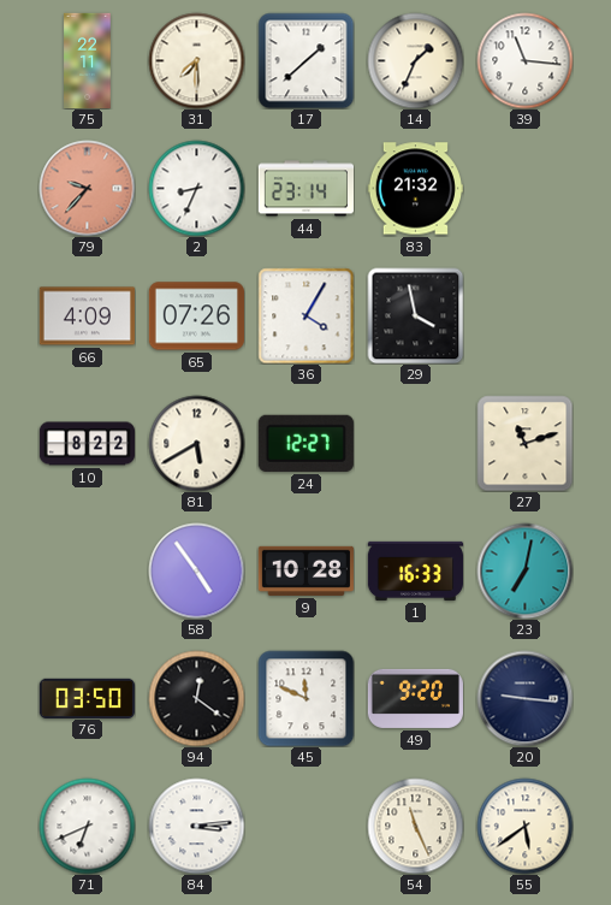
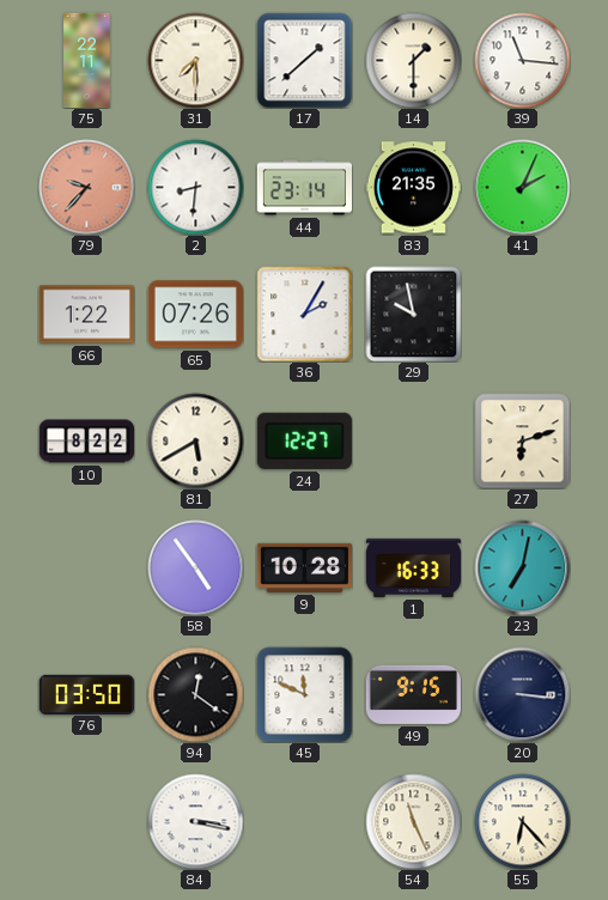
14: 1:34 -> 1:30 (413, 60)
2: 8:34 -> 8:31 (195, 187)
83: 21:32 -> 21:35 (413, 188)
41: none -> 2:04 (522, 187)
66: 4:09 -> 1:22 (86, 315)
36: 4:05 -> 2:05 (304, 314)
29: 3:58 -> 9:58 (413, 314)
27: 11:12 -> 6:12 (522, 440)
49: 9:20 -> 9:15 (413, 694)
20: 9:16 -> 3:16 (522, 694)
71: 6:41 -> none (87, 826)
84: 3:14 -> 3:17 (195, 821)
55: 5:39 -> 6:23 (522, 821)
